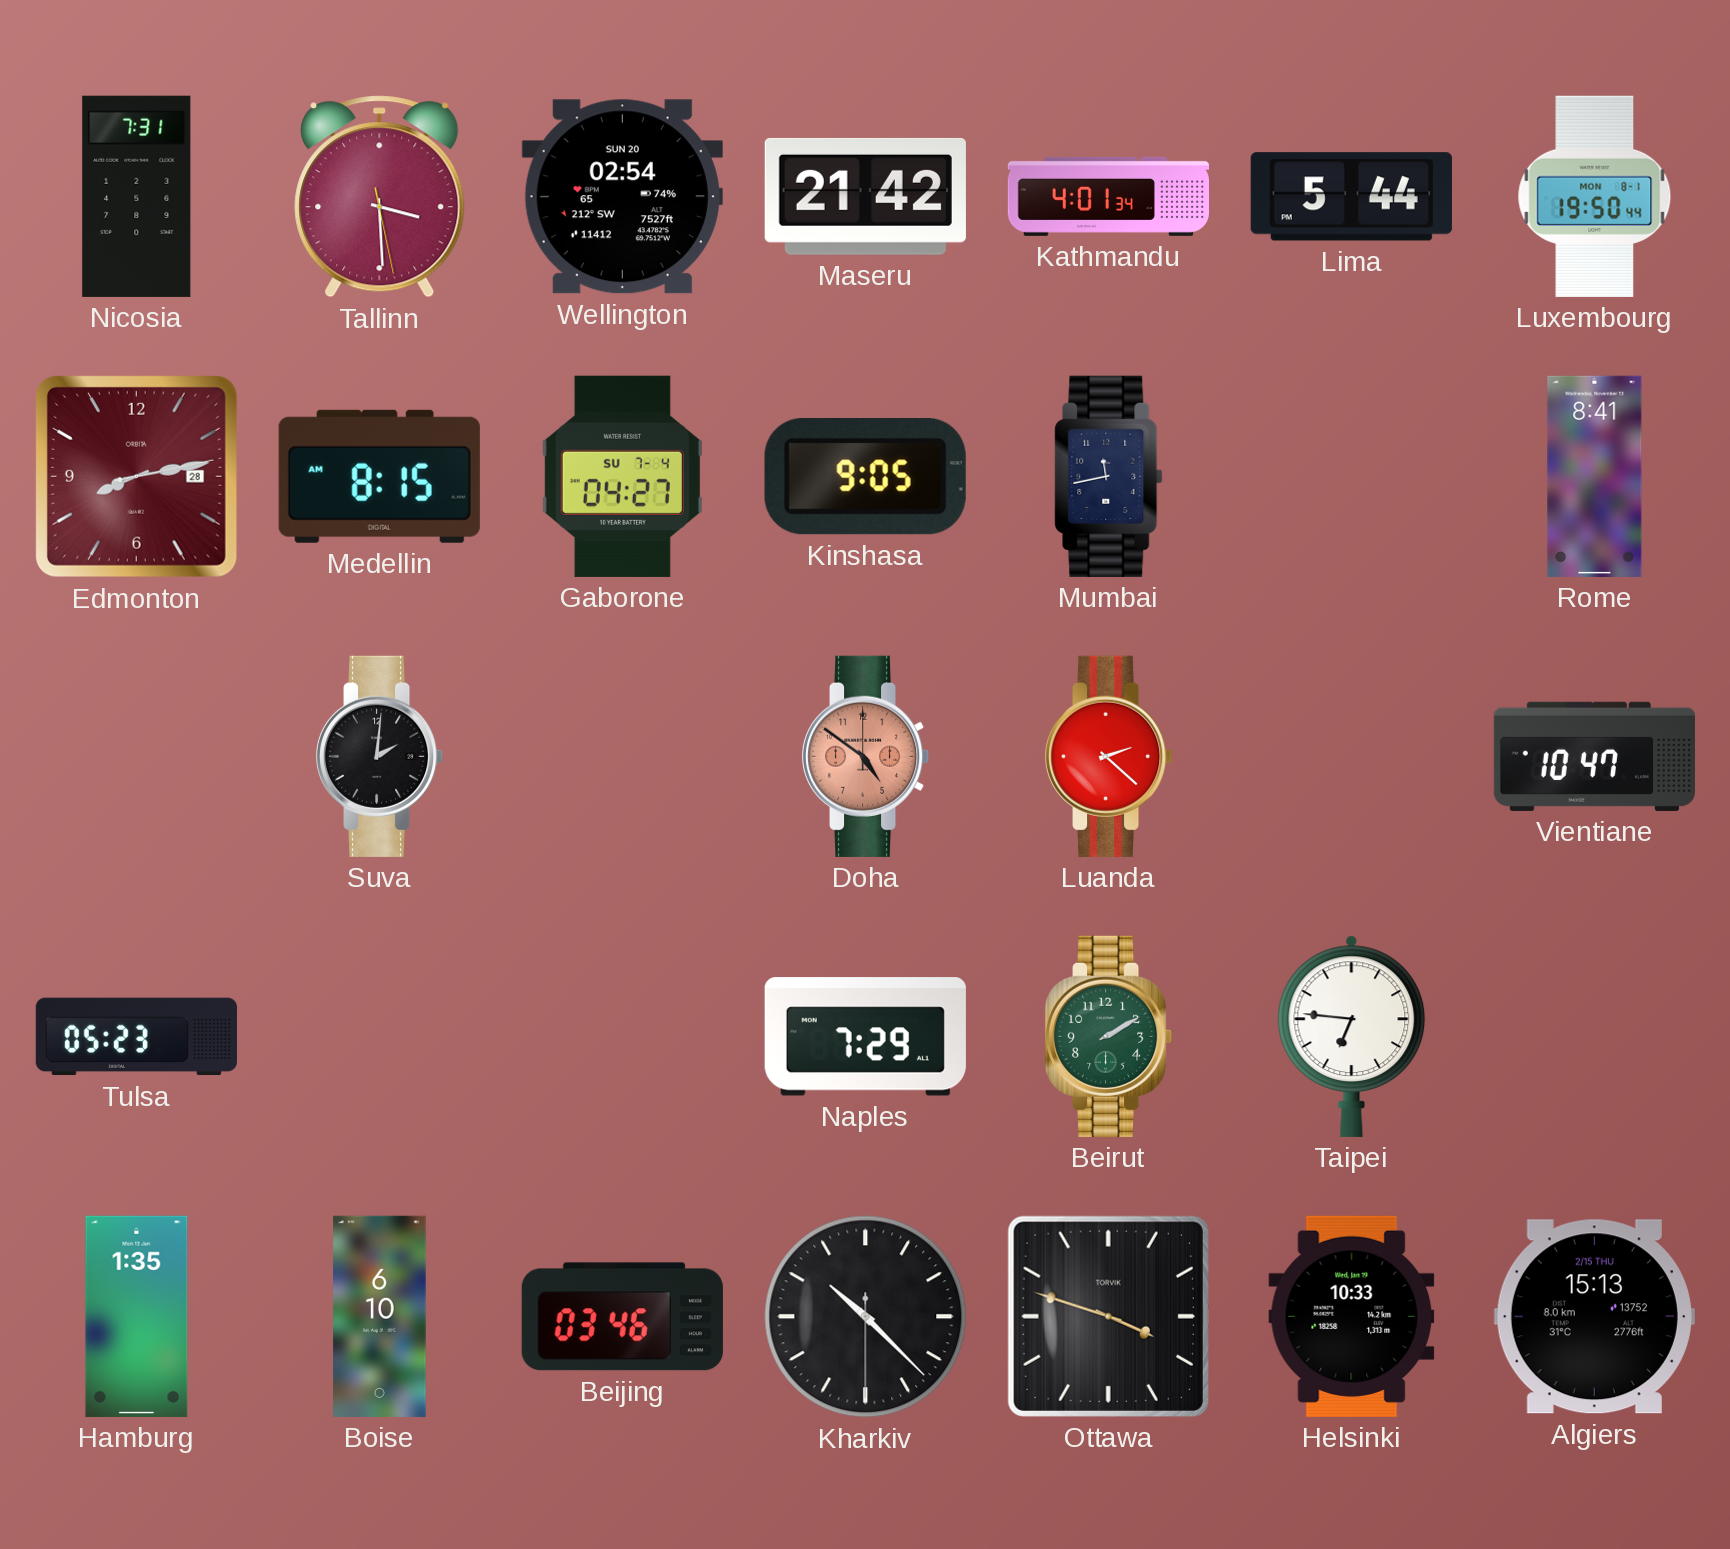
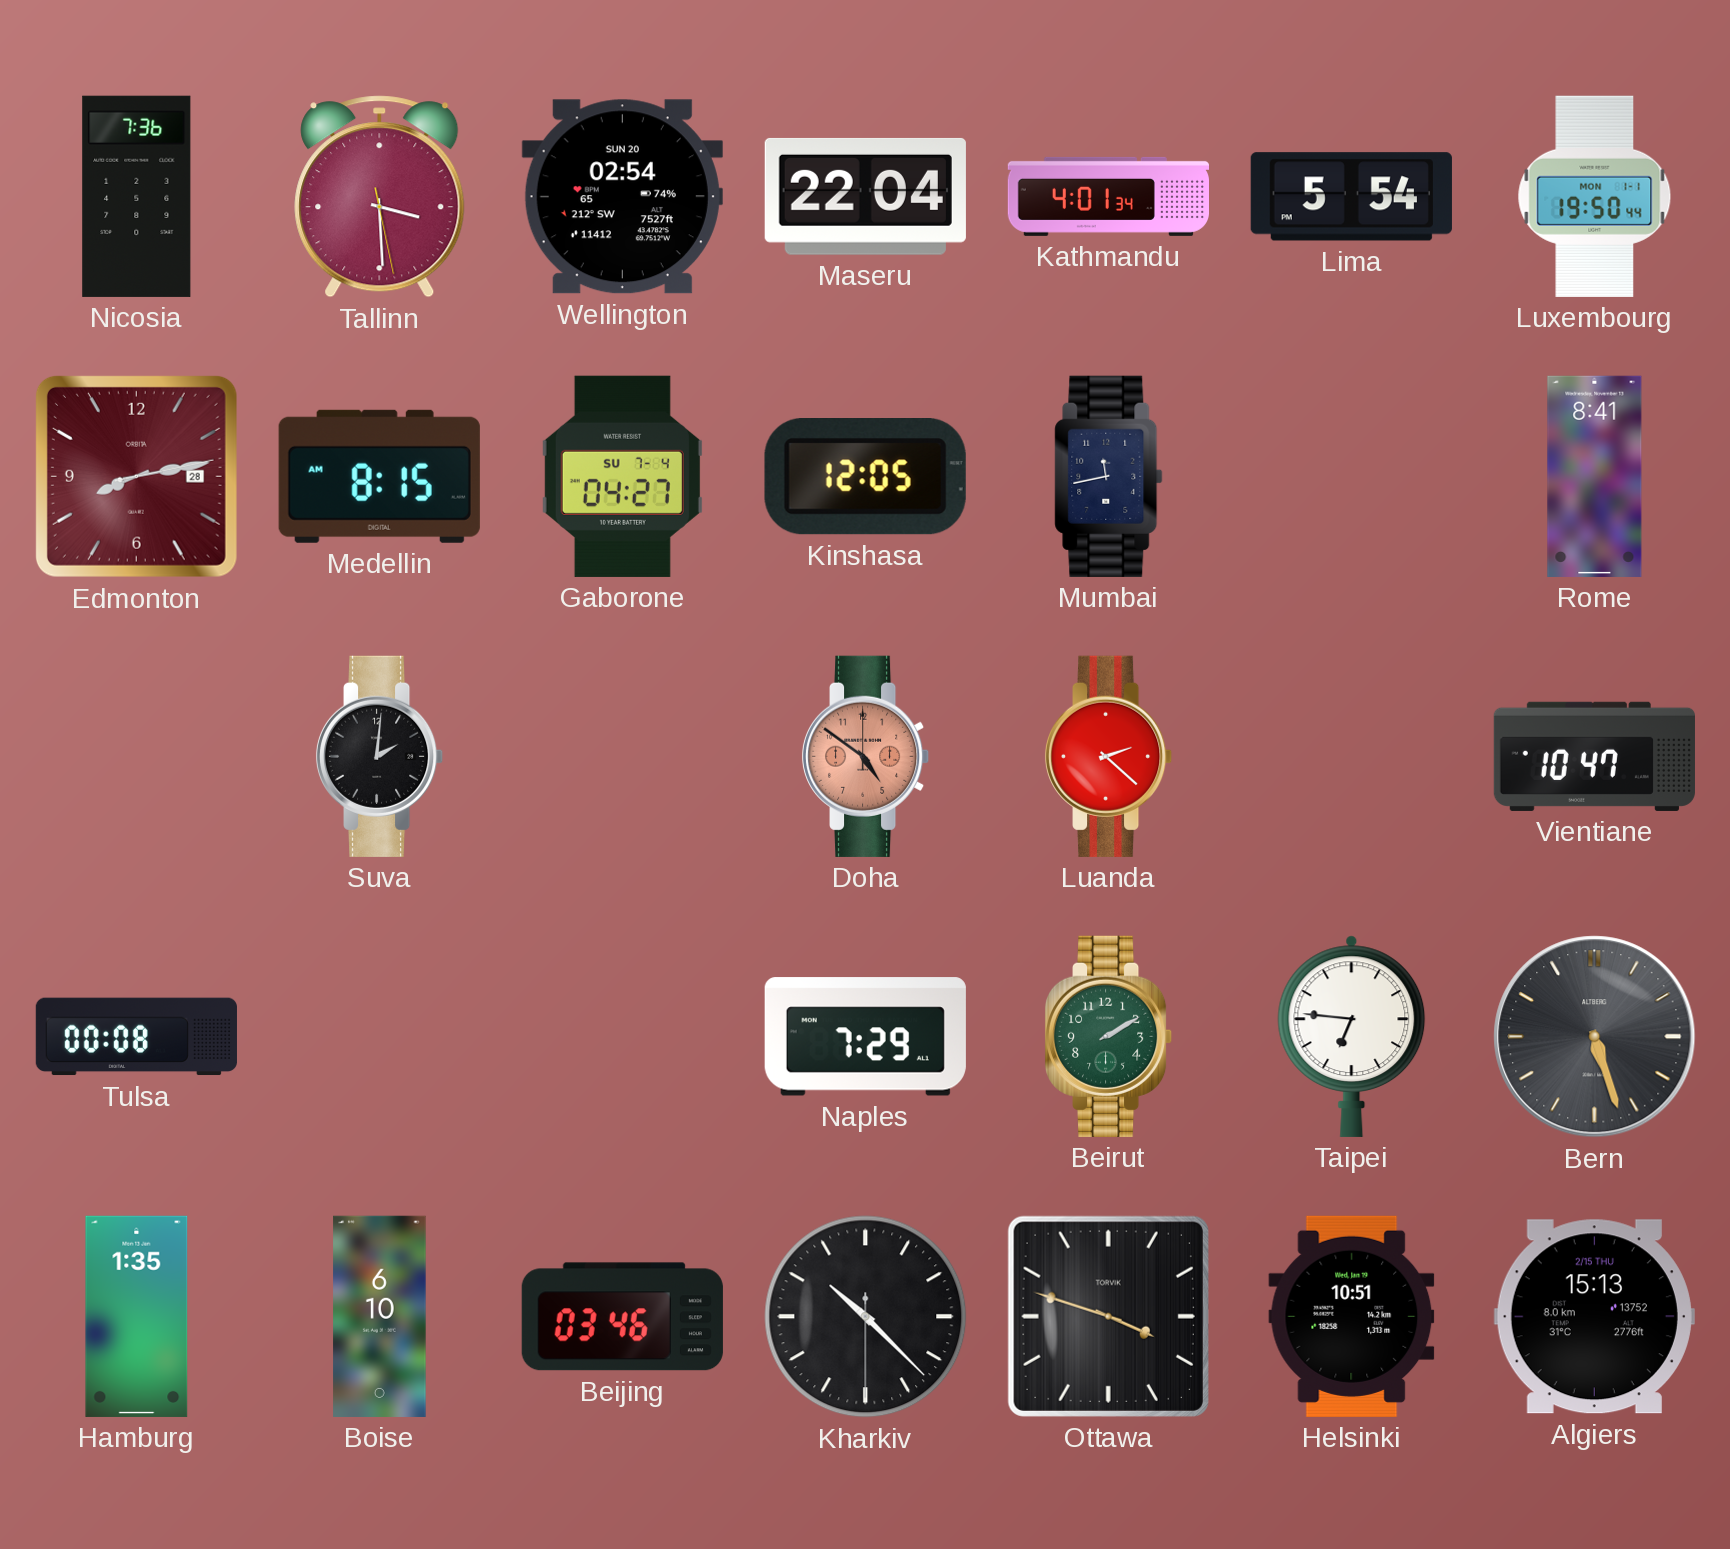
Nicosia: 7:31 -> 7:36 (137, 196)
Maseru: 21:42 -> 22:04 (865, 196)
Lima: 5:44 -> 5:54 (1351, 197)
Luxembourg date: MON 8-1 -> MON 1-1 (1595, 196)
Kinshasa: 9:05 -> 12:05 (865, 477)
Tulsa: 05:23 -> 00:08 (136, 1037)
Bern: none -> 5:27 (1595, 1037)
Helsinki: 10:33 -> 10:51 (1352, 1316)
